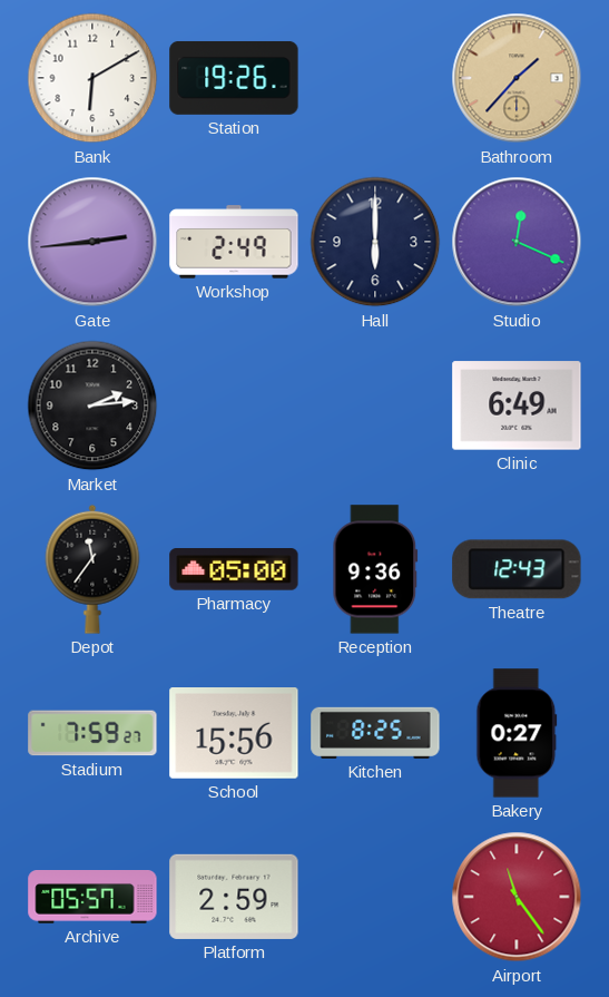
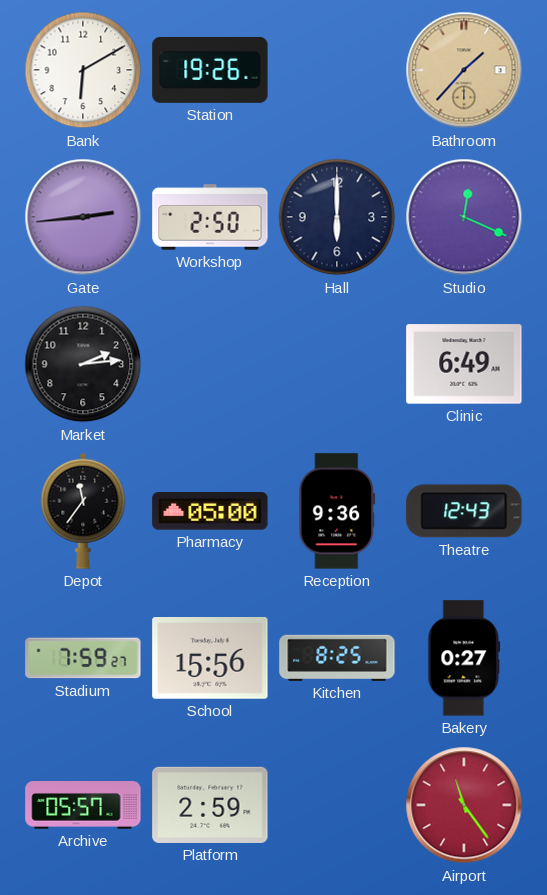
Workshop: 2:49 -> 2:50 (210, 217)
